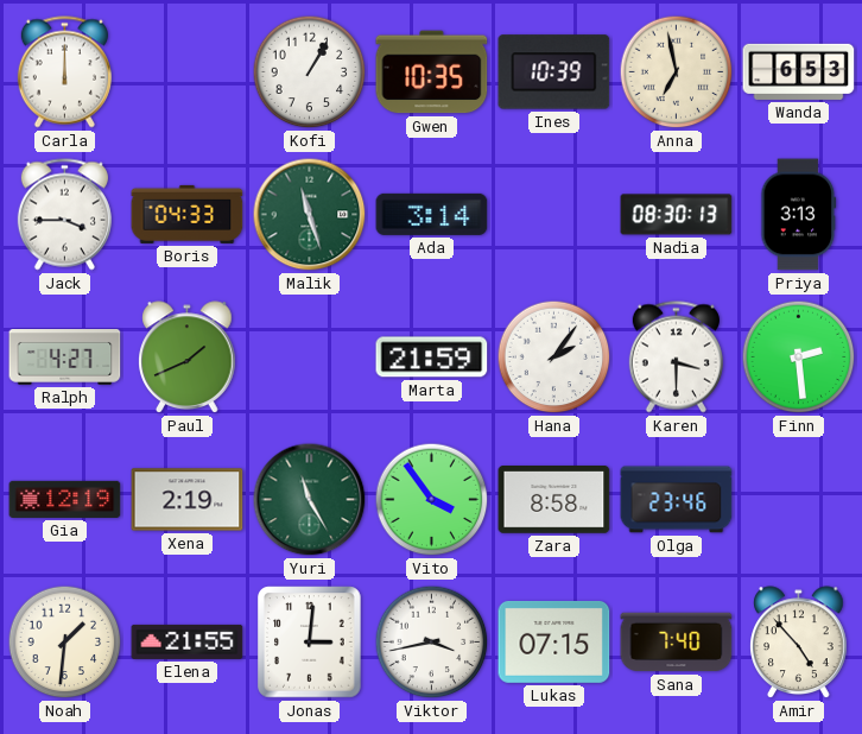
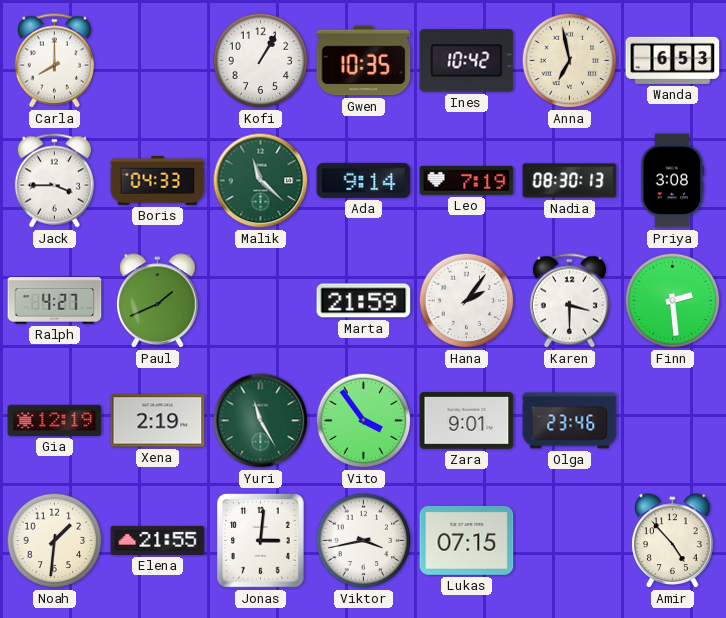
Carla: 12:00 -> 8:00 (54, 61)
Ines: 10:39 -> 10:42 (467, 61)
Malik: 11:27 -> 11:22 (261, 181)
Ada: 3:14 -> 9:14 (364, 180)
Leo: none -> 7:19 (467, 180)
Priya: 3:13 -> 3:08 (673, 181)
Zara: 8:58 -> 9:01 (467, 421)
Sana: 7:40 -> none (677, 643)
